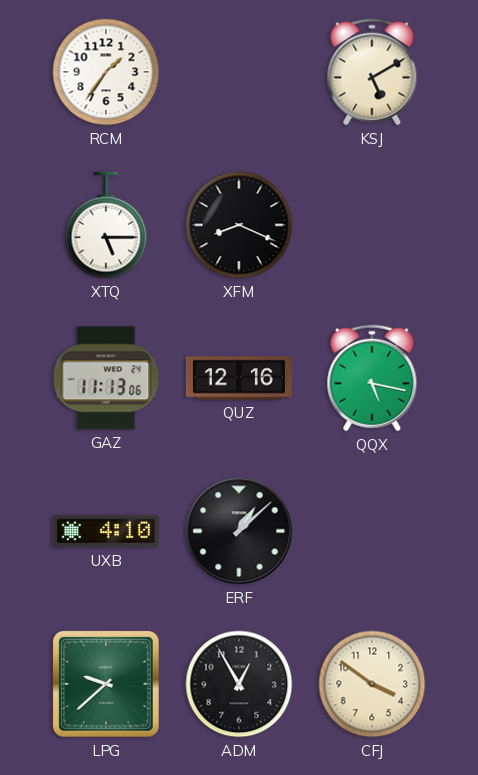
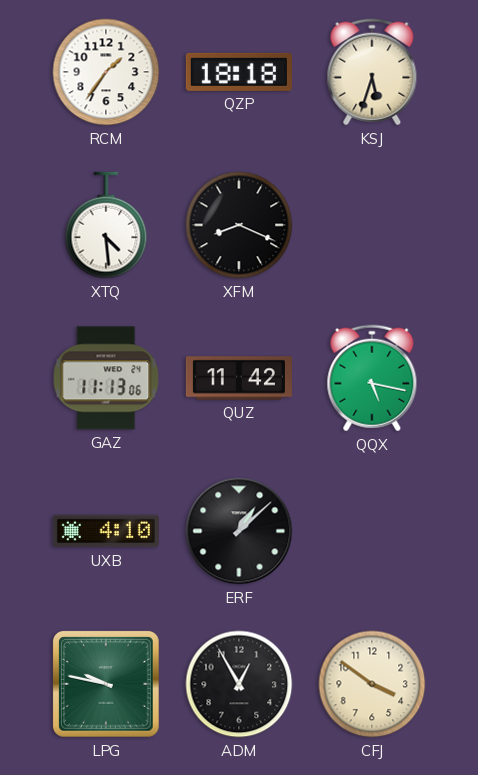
QZP: none -> 18:18 (239, 72)
KSJ: 5:10 -> 5:33 (372, 72)
XTQ: 5:15 -> 4:29 (106, 225)
QUZ: 12:16 -> 11:42 (239, 378)
LPG: 9:38 -> 9:47 (107, 685)
